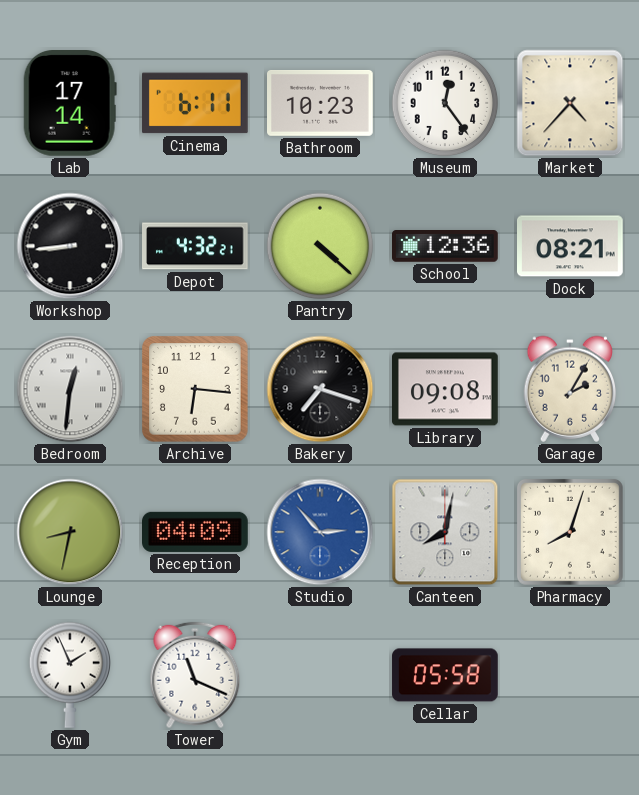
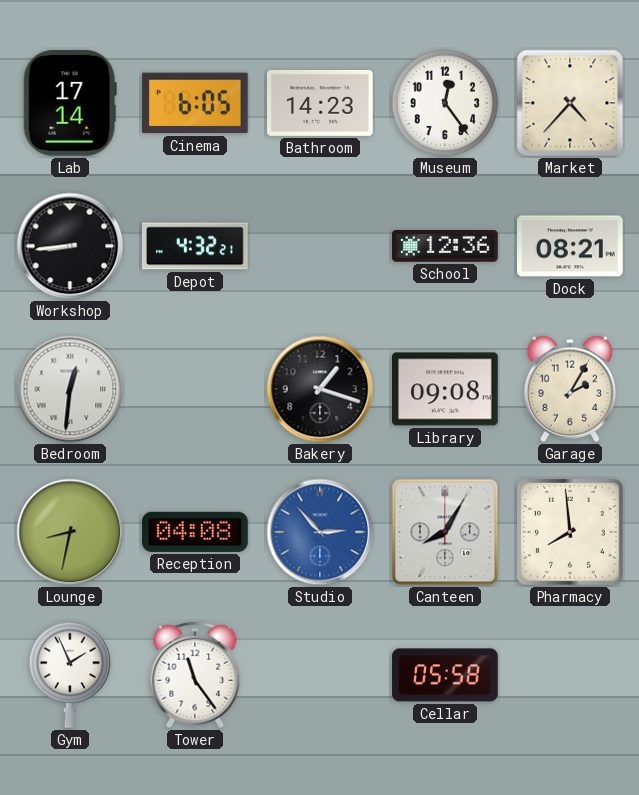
Cinema: 6:11 -> 6:05 (196, 103)
Bathroom: 10:23 -> 14:23 (321, 103)
Pantry: 4:22 -> none (320, 246)
Archive: 6:16 -> none (195, 389)
Bakery: 7:18 -> 1:18 (320, 389)
Reception: 04:09 -> 04:08 (196, 532)
Canteen: 8:02 -> 8:05 (445, 532)
Pharmacy: 8:03 -> 7:59 (570, 532)
Tower: 11:19 -> 11:24 (195, 675)
